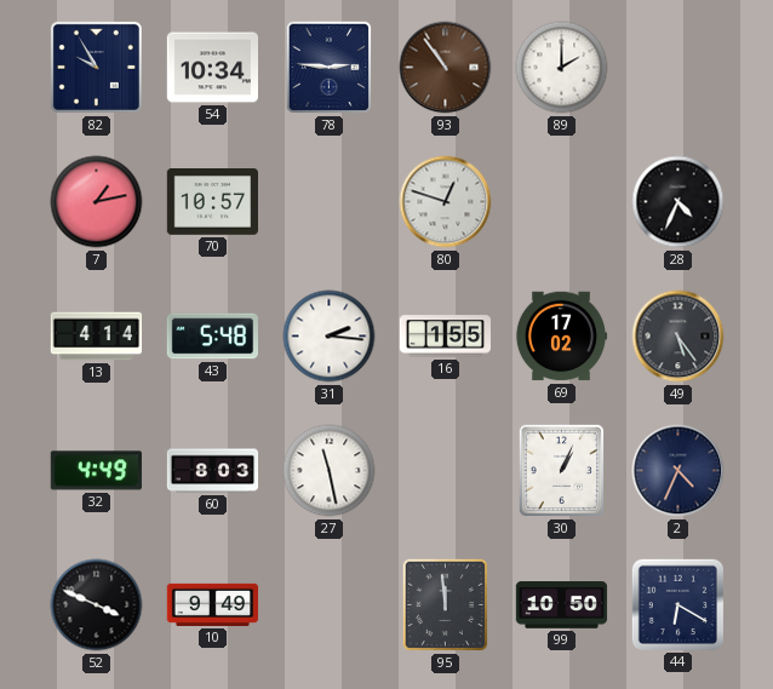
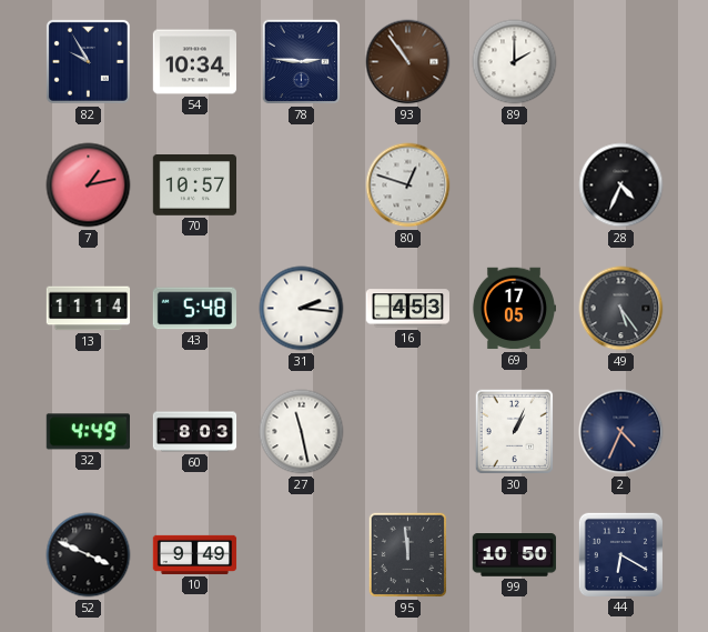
13: 4:14 -> 11:14 (89, 309)
16: 1:55 -> 4:53 (408, 309)
69: 17:02 -> 17:05 (513, 309)
